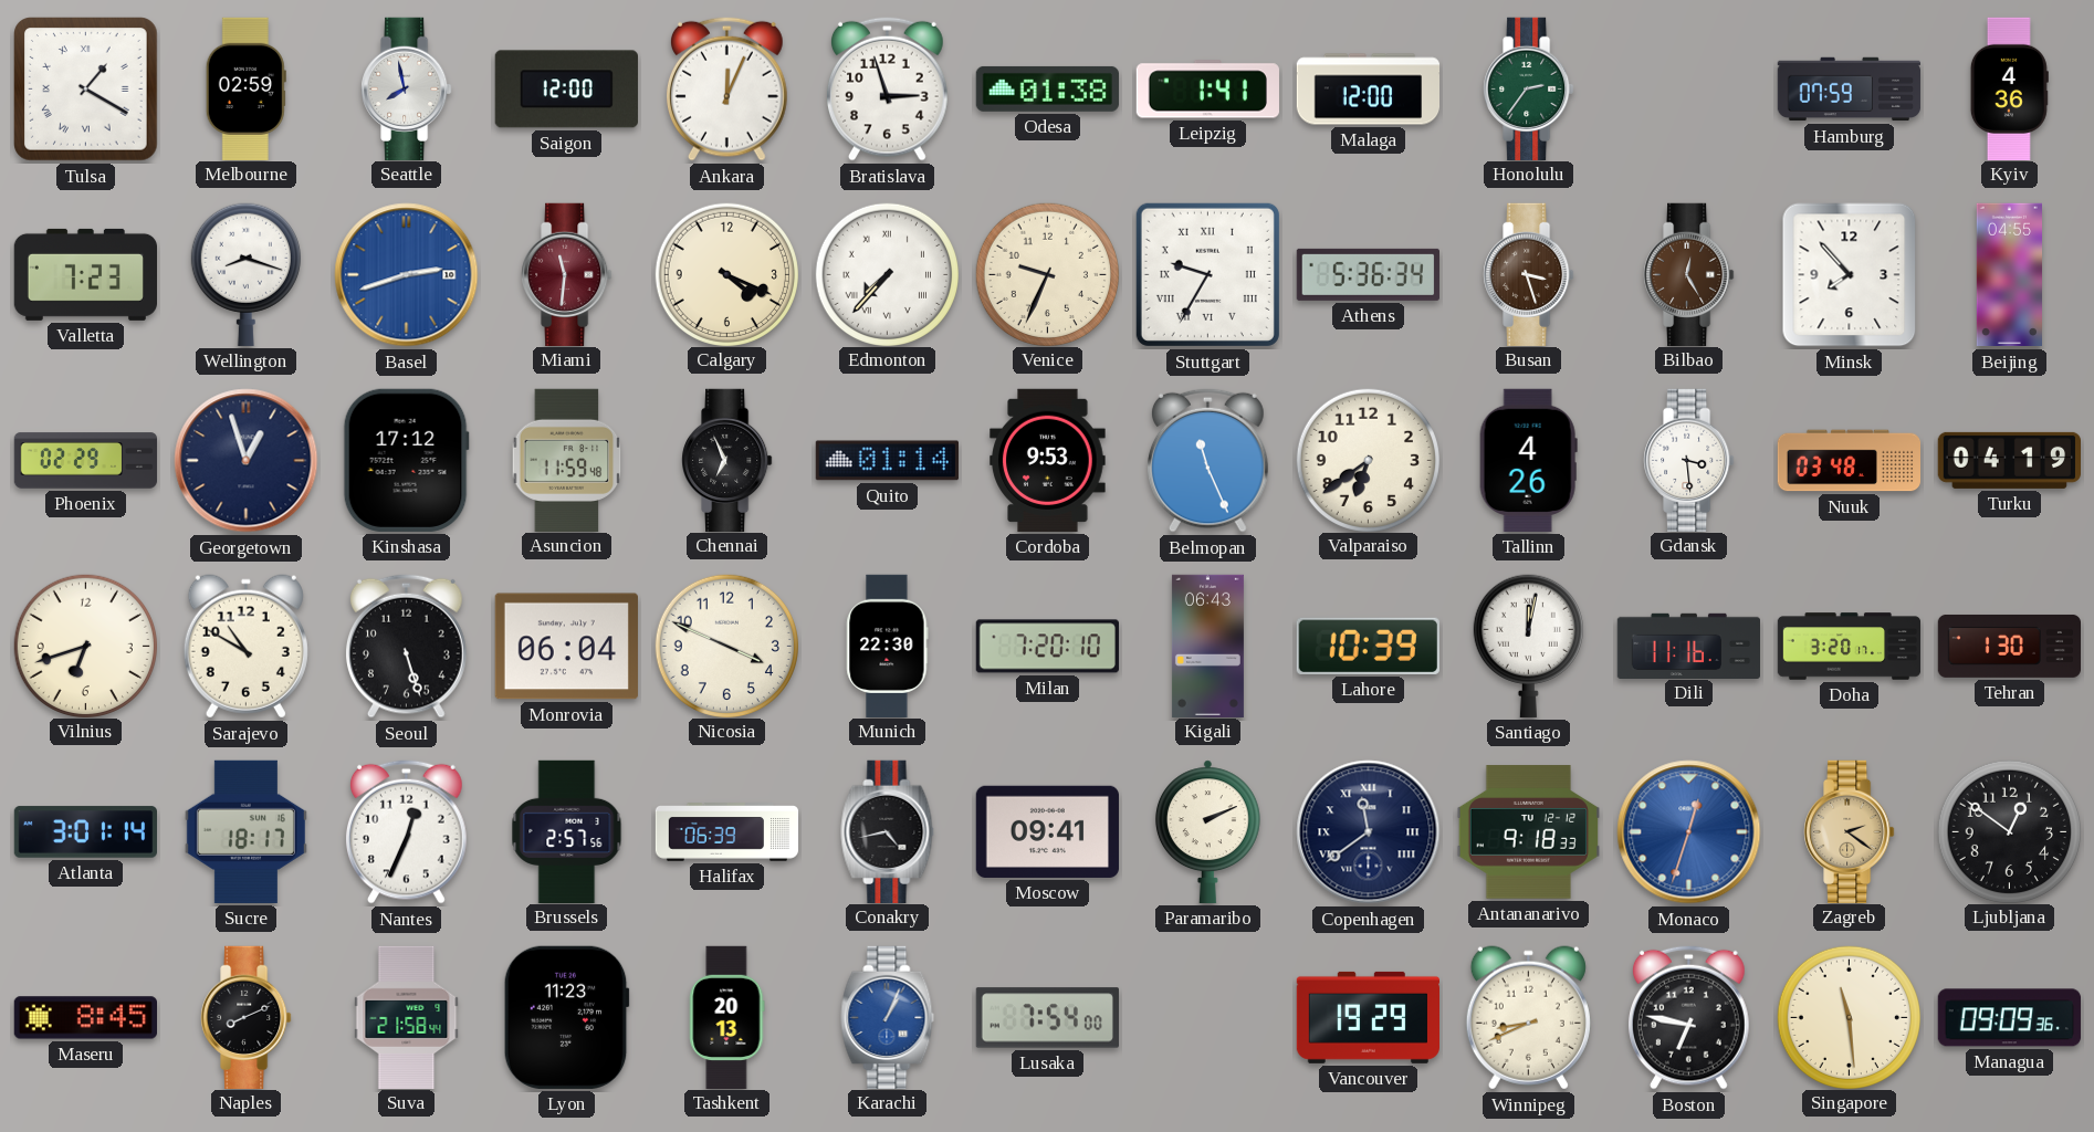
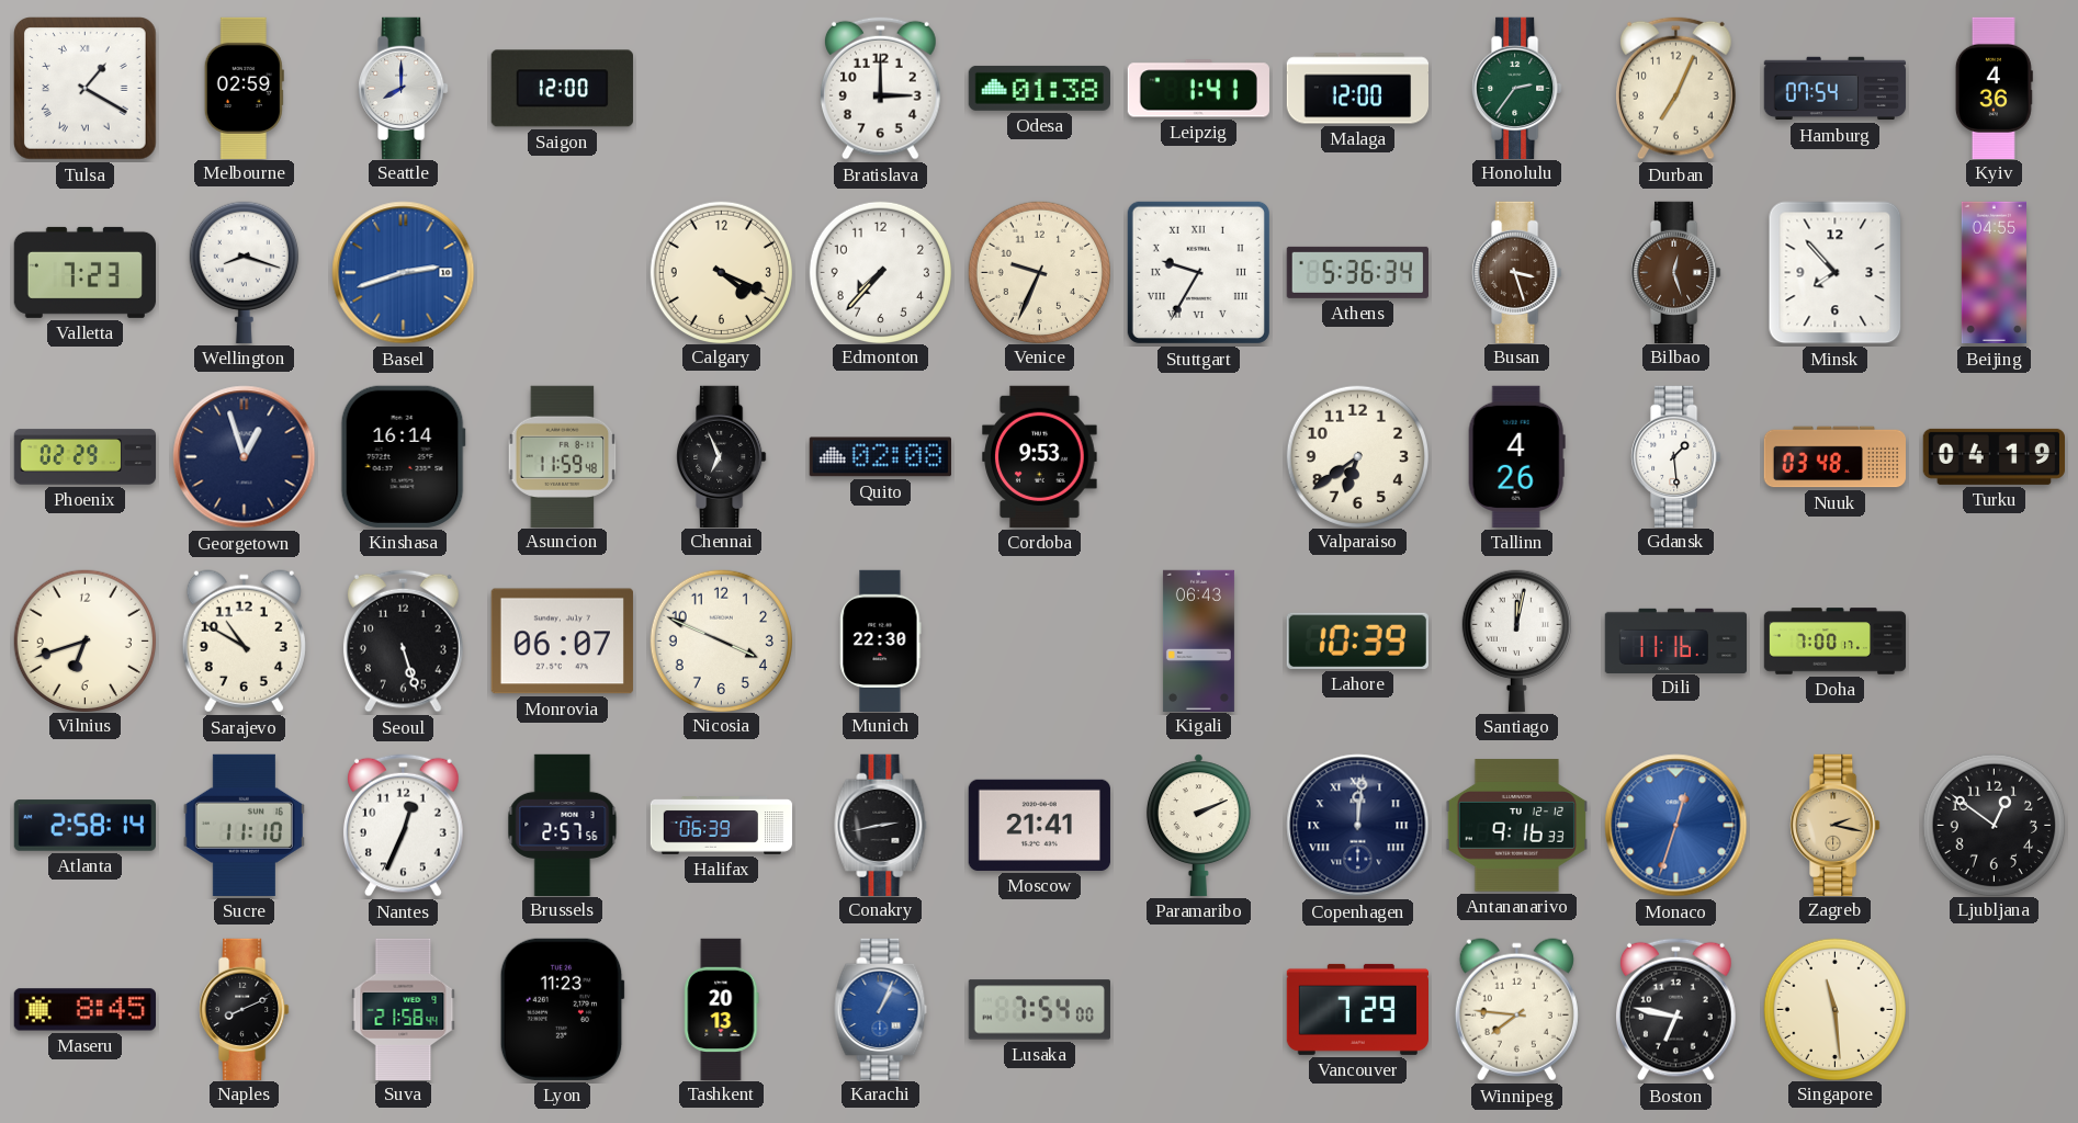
Seattle: 7:58 -> 8:00 (404, 88)
Ankara: 12:04 -> none (726, 88)
Bratislava: 2:57 -> 3:00 (880, 88)
Durban: none -> 7:04 (1675, 88)
Hamburg: 07:59 -> 07:54 (1836, 89)
Miami: 11:31 -> none (567, 274)
Edmonton numerals: Roman -> Arabic (880, 272)
Bilbao: 12:25 -> 12:27 (1676, 272)
Kinshasa: 17:12 -> 16:14 (403, 456)
Quito: 01:14 -> 02:08 (880, 457)
Belmopan: 11:26 -> none (1207, 460)
Gdansk: 3:29 -> 1:29 (1676, 456)
Monrovia: 06:04 -> 06:07 (562, 642)
Milan: 7:20 -> none (1047, 647)
Doha: 3:20 -> 7:00 (1836, 642)
Tehran: 1:30 -> none (2009, 646)
Atlanta: 3:01 -> 2:58 (84, 826)
Sucre: 18:17 -> 11:10 (244, 825)
Conakry: 4:43 -> 2:43 (881, 825)
Moscow: 09:41 -> 21:41 (1039, 825)
Copenhagen: 11:39 -> 12:01 (1358, 826)
Antananarivo: 9:18 -> 9:16 (1516, 826)
Zagreb: 2:21 -> 2:17 (1836, 825)
Vancouver: 19:29 -> 7:29 (1357, 1009)
Winnipeg: 8:41 -> 7:46 (1516, 1010)
Managua: 09:09 -> none (2009, 1018)
